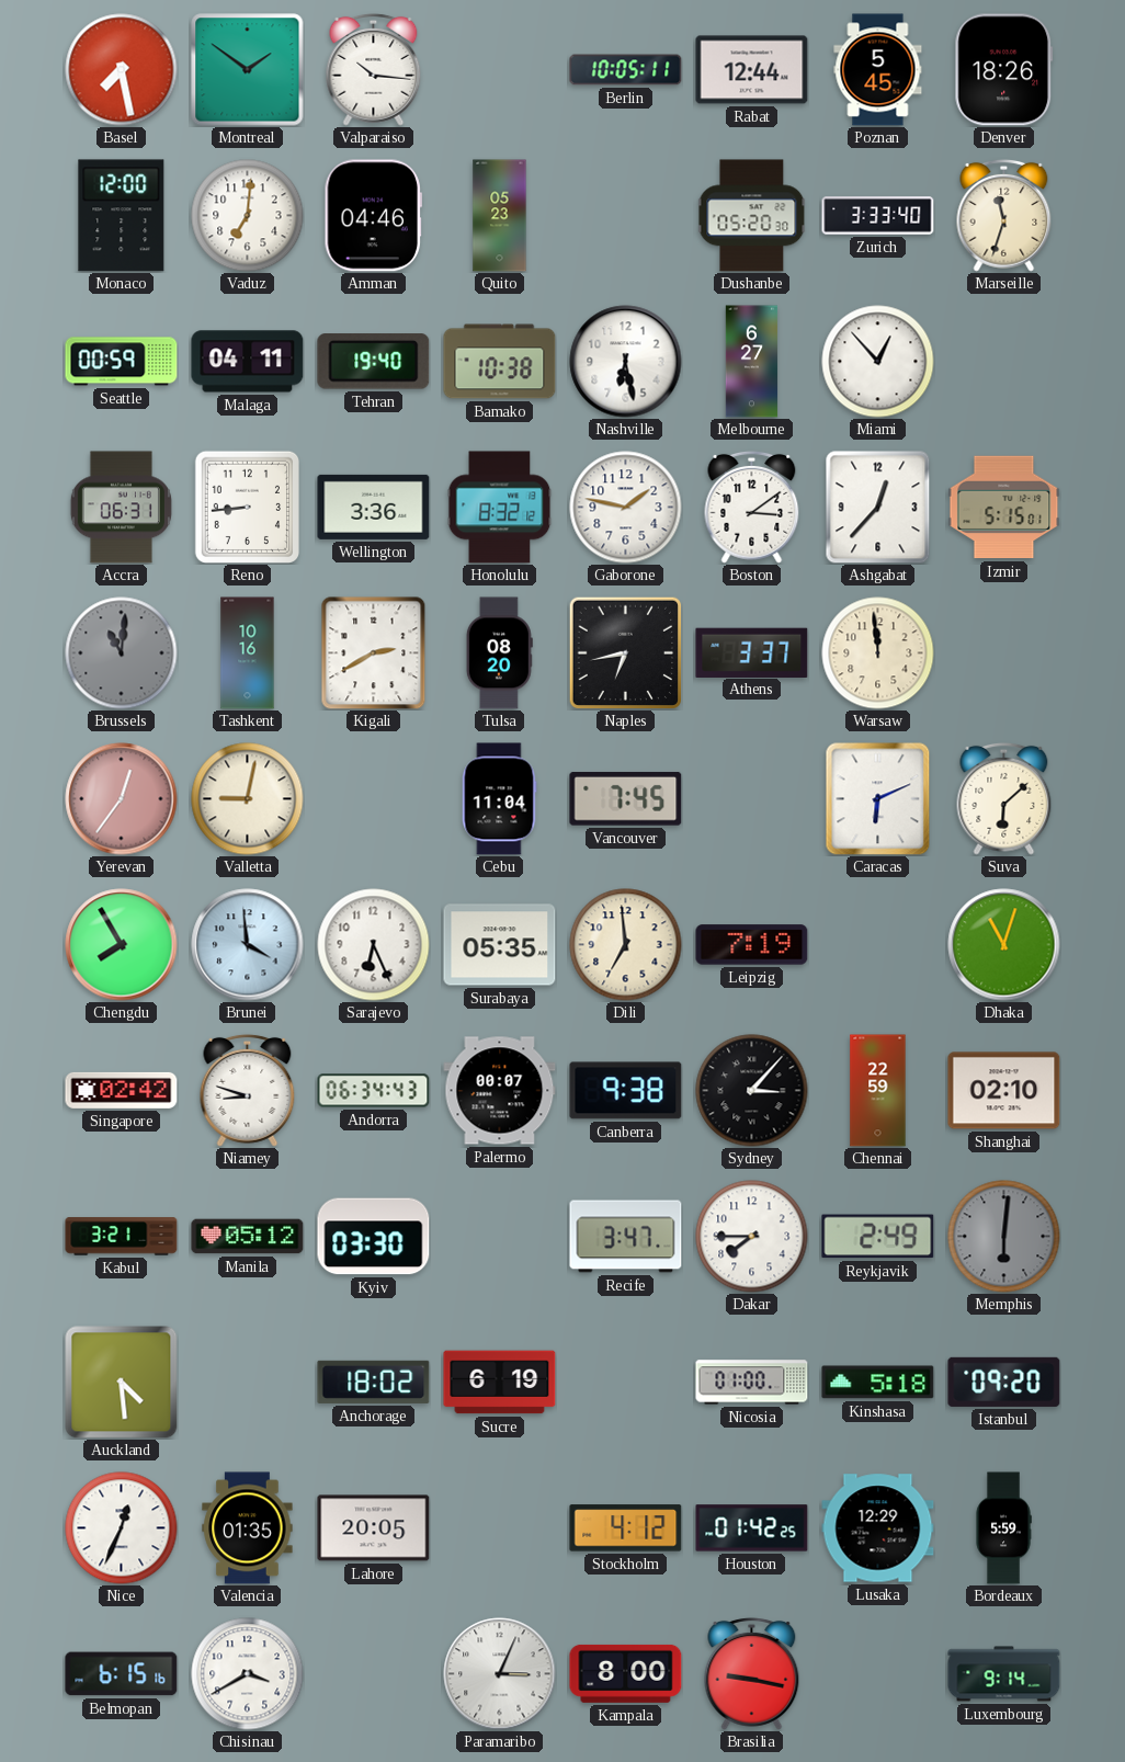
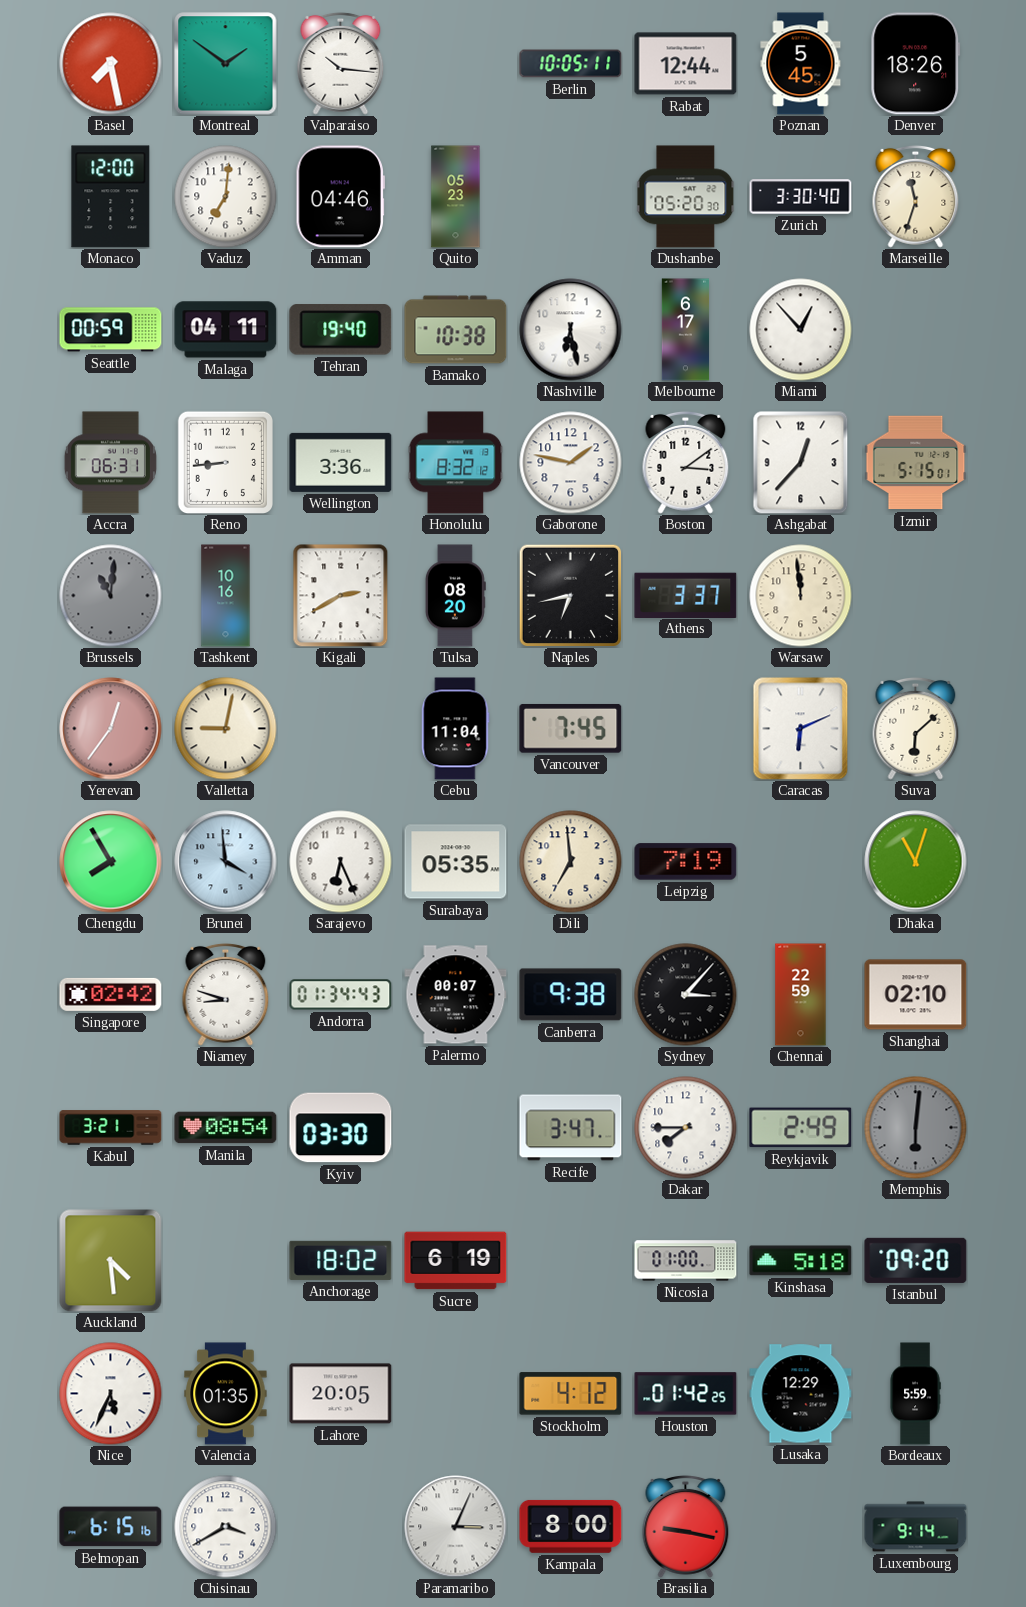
Zurich: 3:33 -> 3:30 (801, 197)
Melbourne: 6:27 -> 6:17 (686, 330)
Andorra: 06:34 -> 01:34 (341, 995)
Manila: 05:12 -> 08:54 (226, 1128)
Nice: 12:34 -> 5:34 (111, 1394)
